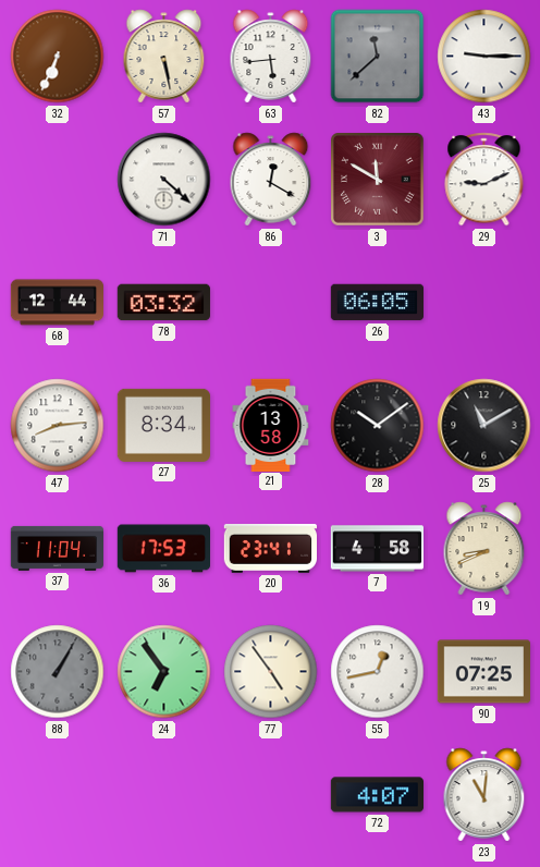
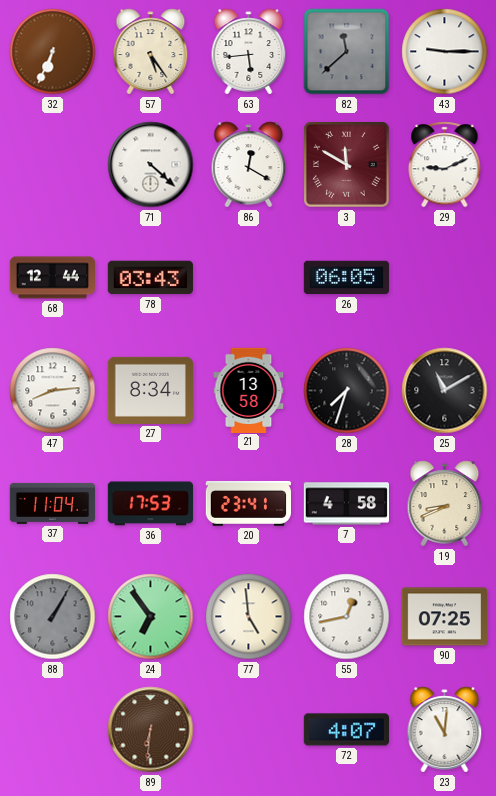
57: 5:28 -> 5:24 (151, 52)
78: 03:32 -> 03:43 (150, 278)
28: 10:09 -> 7:33 (347, 391)
77: 4:54 -> 4:59 (249, 617)
89: none -> 6:31 (151, 730)
